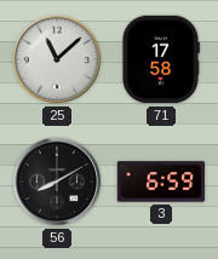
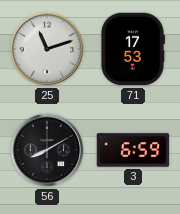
25: 11:08 -> 11:12 (47, 49)
71: 17:58 -> 17:53 (133, 49)
